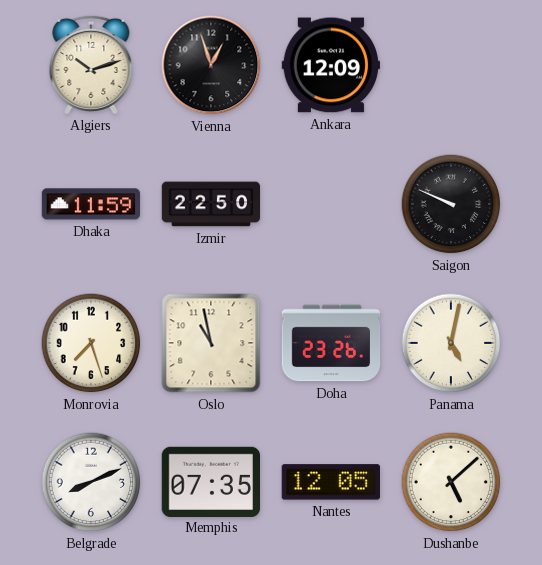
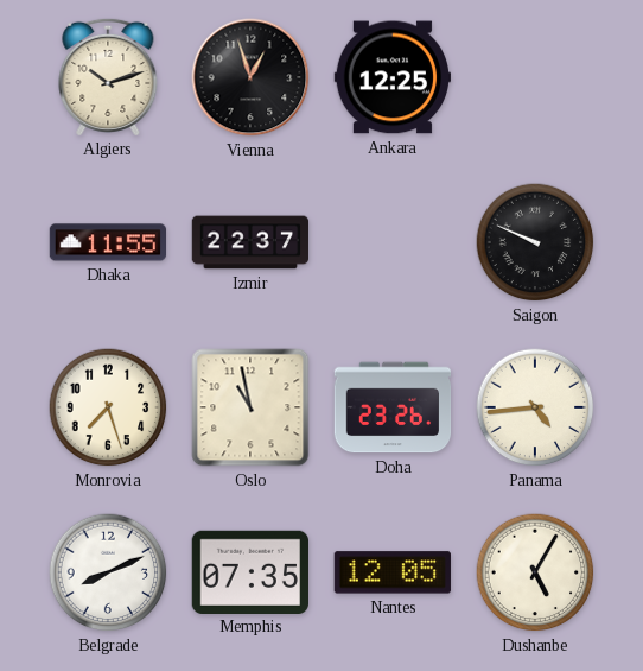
Ankara: 12:09 -> 12:25 (391, 77)
Dhaka: 11:59 -> 11:55 (108, 242)
Izmir: 22:50 -> 22:37 (250, 242)
Panama: 5:02 -> 4:44 (535, 407)
Dushanbe: 5:08 -> 5:05 (535, 572)
